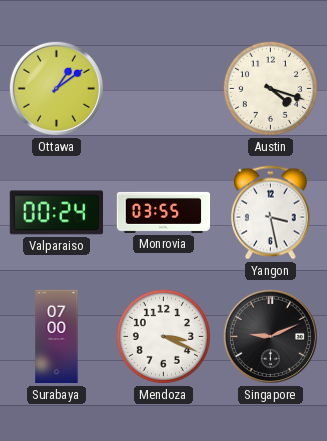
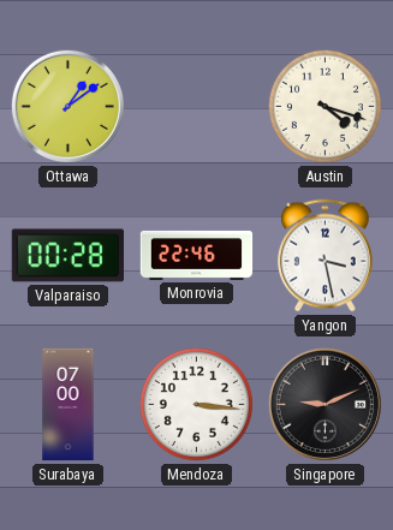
Valparaiso: 00:24 -> 00:28 (67, 256)
Monrovia: 03:55 -> 22:46 (197, 255)
Mendoza: 3:19 -> 3:16 (196, 404)
